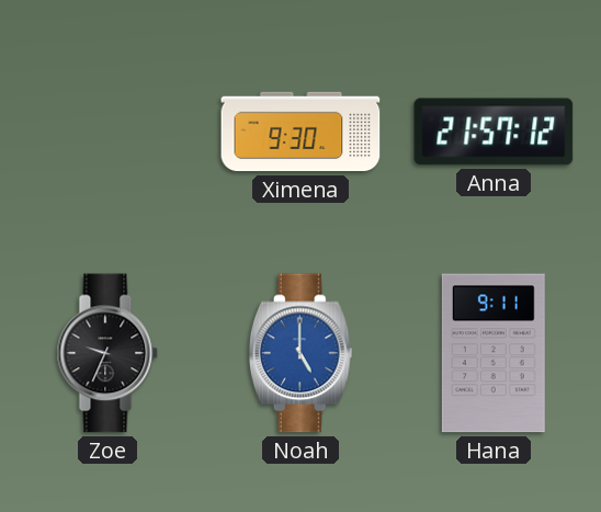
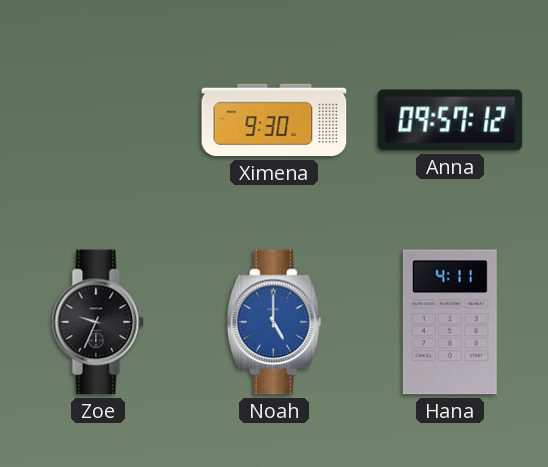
Anna: 21:57 -> 09:57 (450, 120)
Hana: 9:11 -> 4:11 (450, 322)
